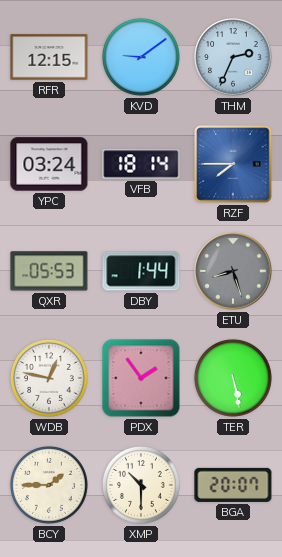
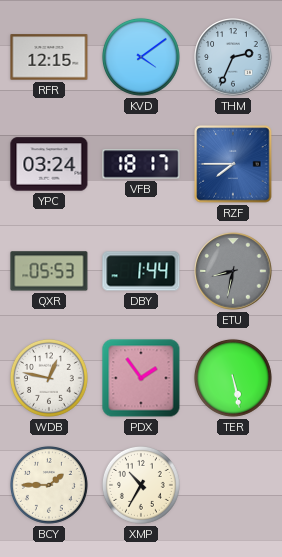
KVD: 9:09 -> 4:09 (141, 57)
VFB: 18:14 -> 18:17 (141, 164)
ETU: 8:27 -> 8:32 (233, 271)
XMP: 10:30 -> 10:35 (141, 485)
BGA: 20:07 -> none (233, 485)
